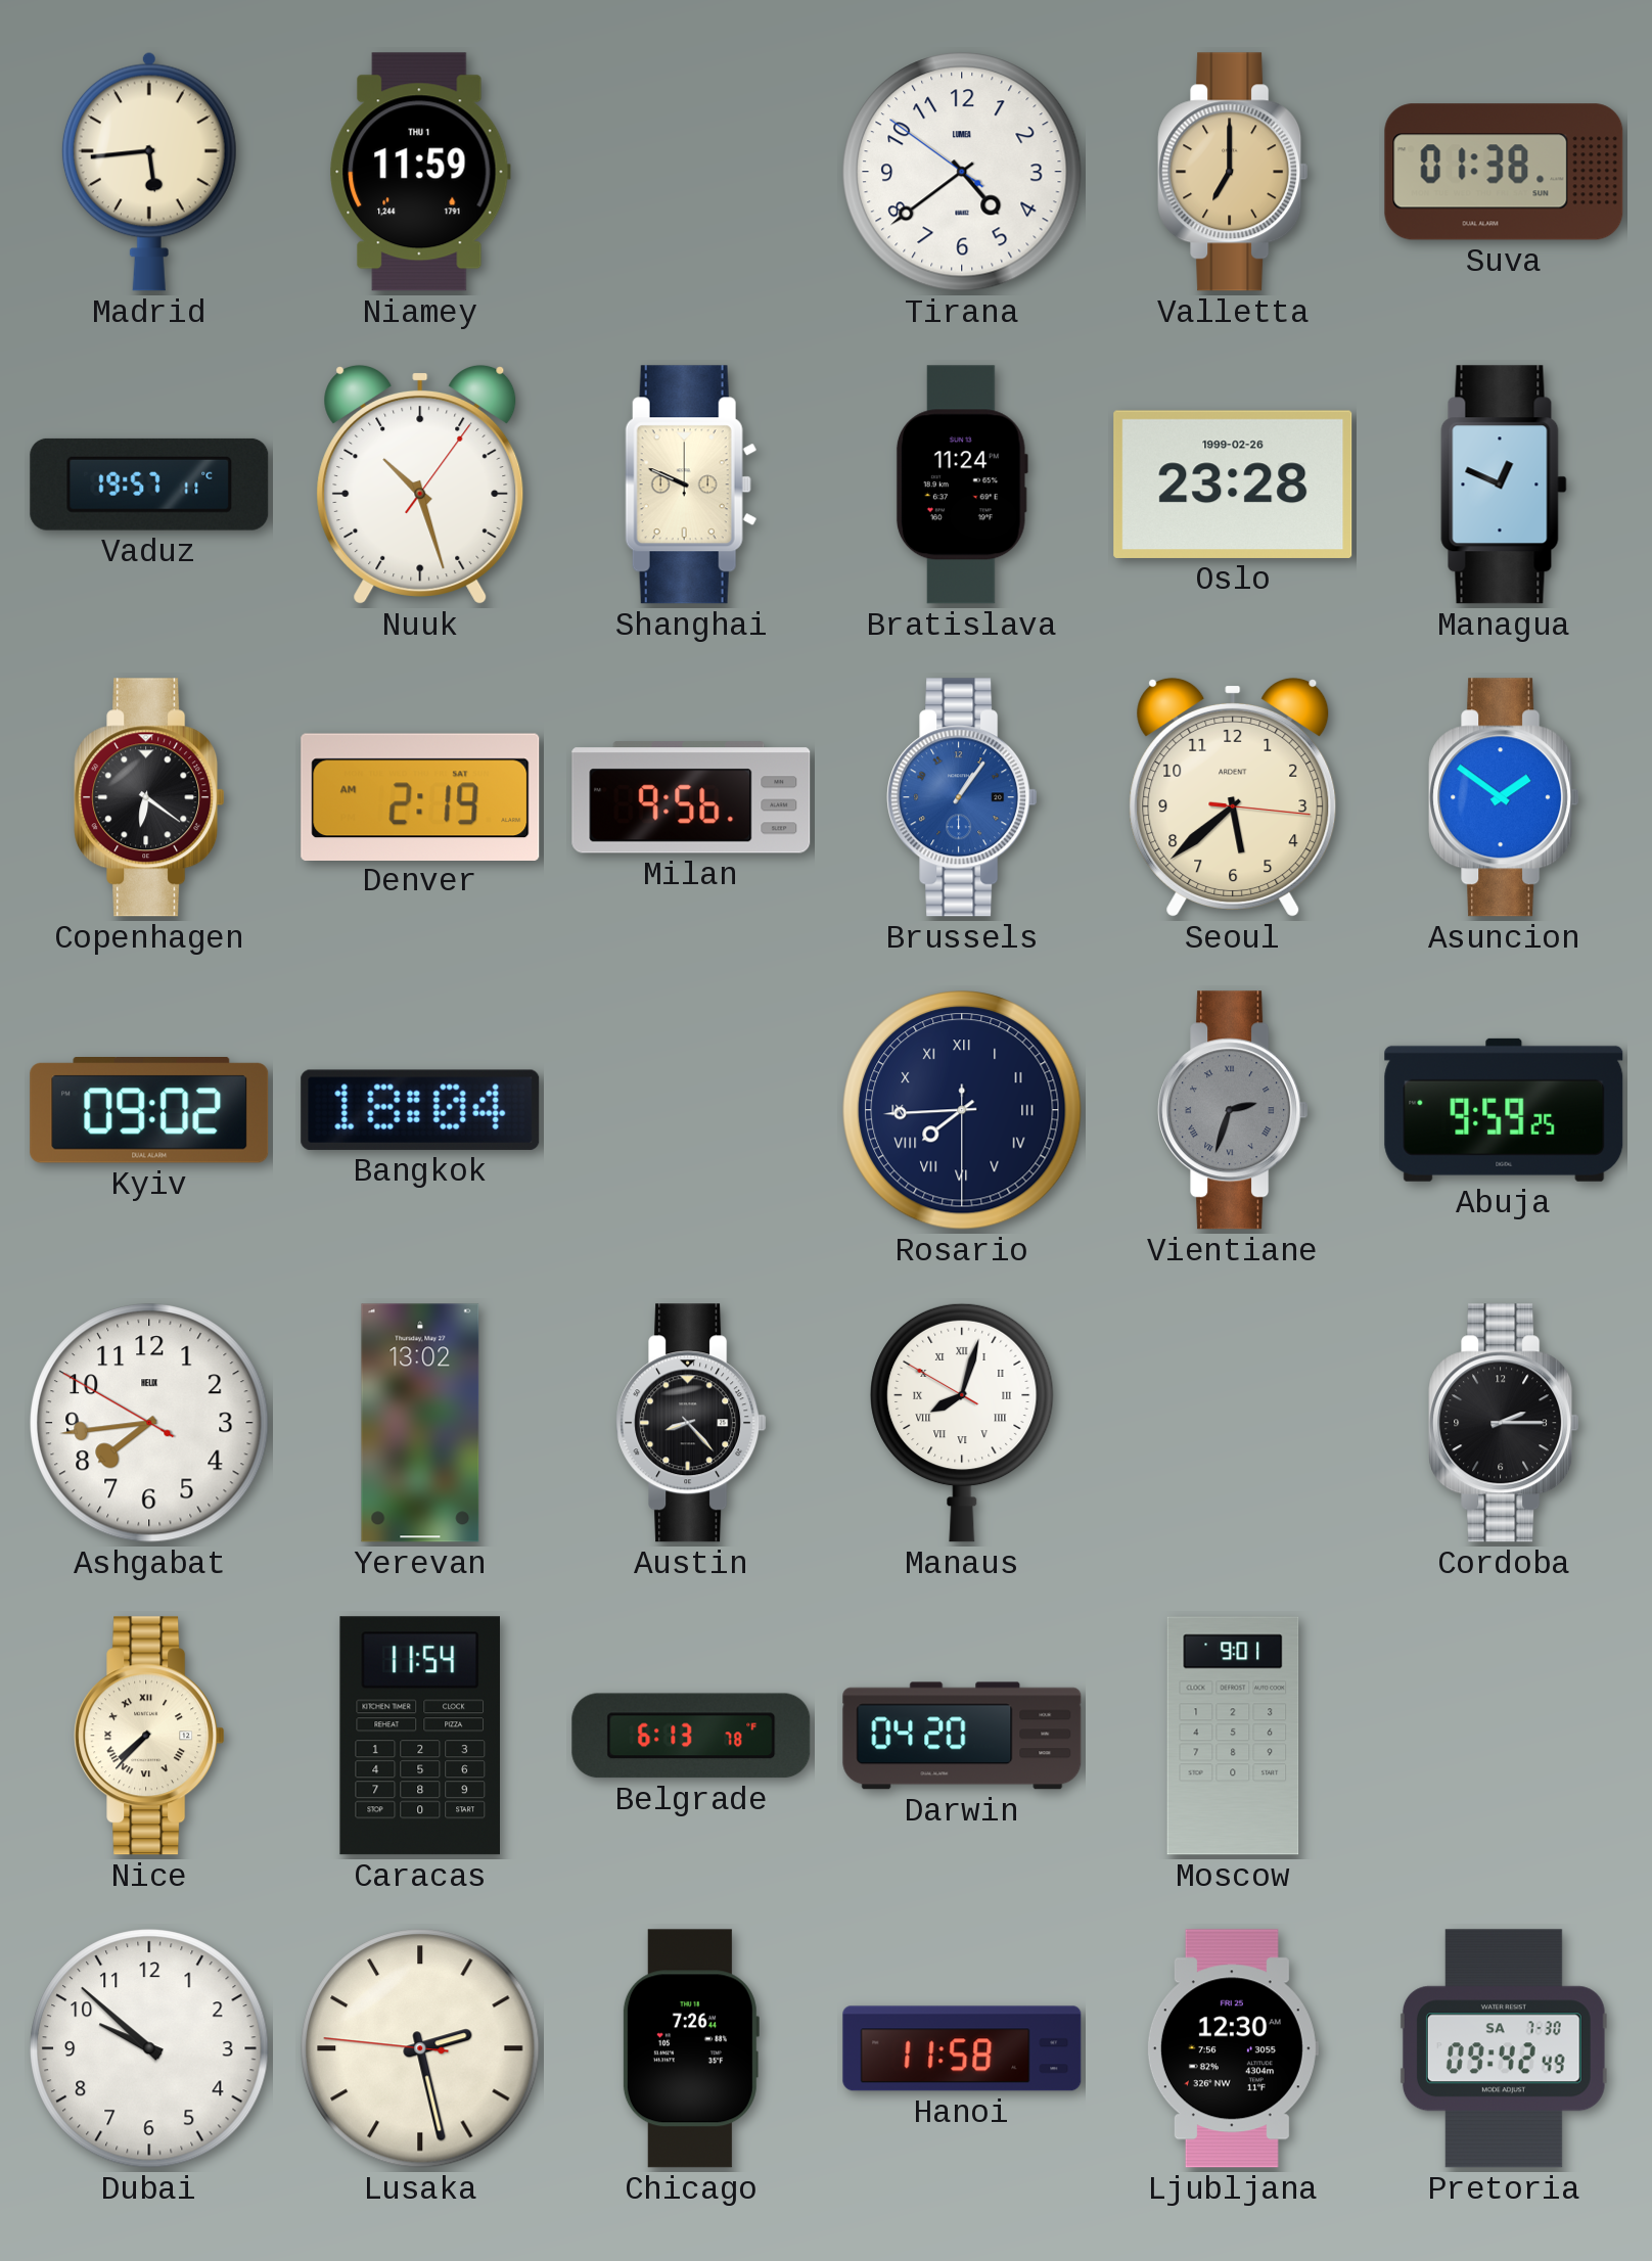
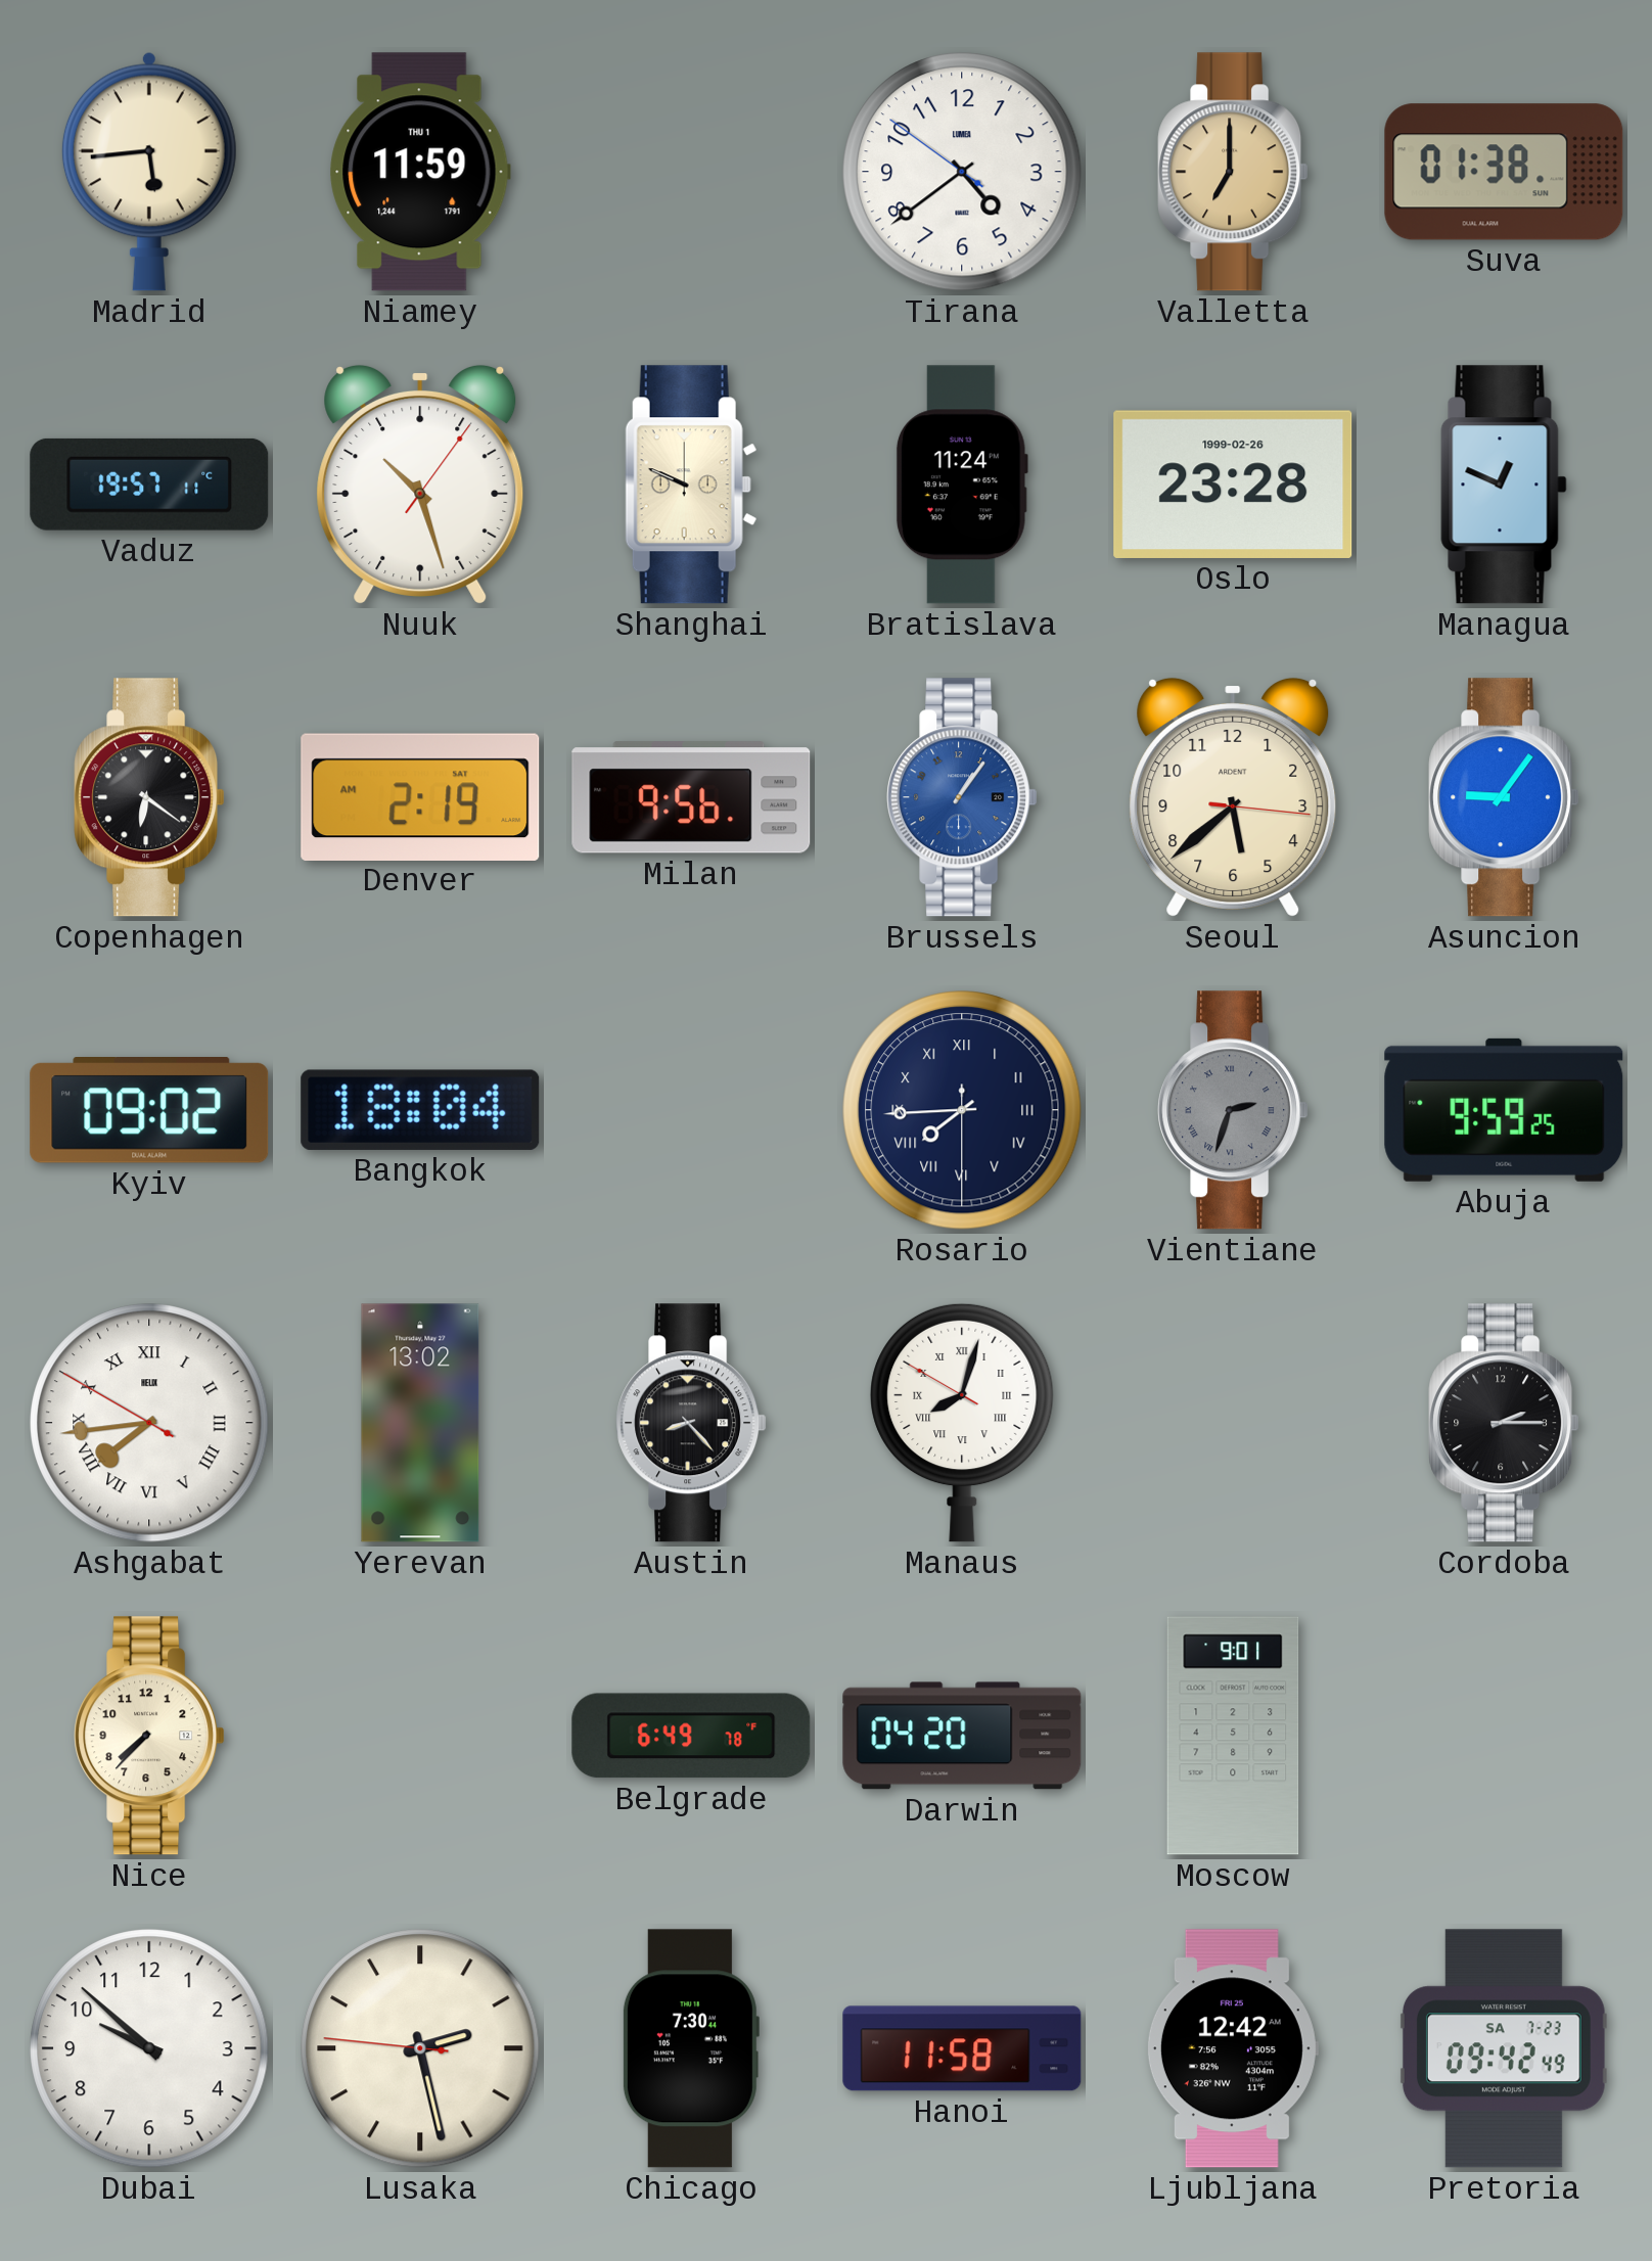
Asuncion: 1:51 -> 9:06 (1504, 797)
Ashgabat numerals: Arabic -> Roman (149, 1423)
Nice numerals: Roman -> Arabic (149, 1736)
Caracas: 11:54 -> none (419, 1736)
Belgrade: 6:13 -> 6:49 (691, 1736)
Chicago: 7:26 -> 7:30 (690, 2048)
Ljubljana: 12:30 -> 12:42 (1232, 2048)
Pretoria date: SA 7-30 -> SA 7-23 (1504, 2048)
